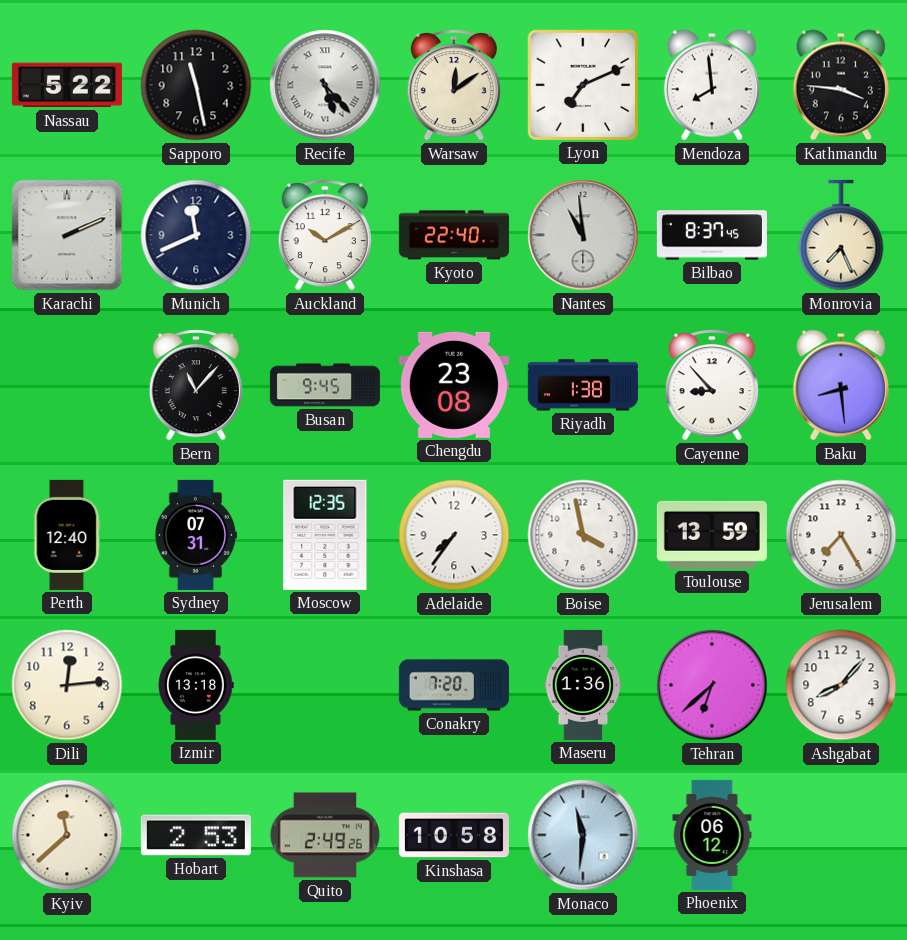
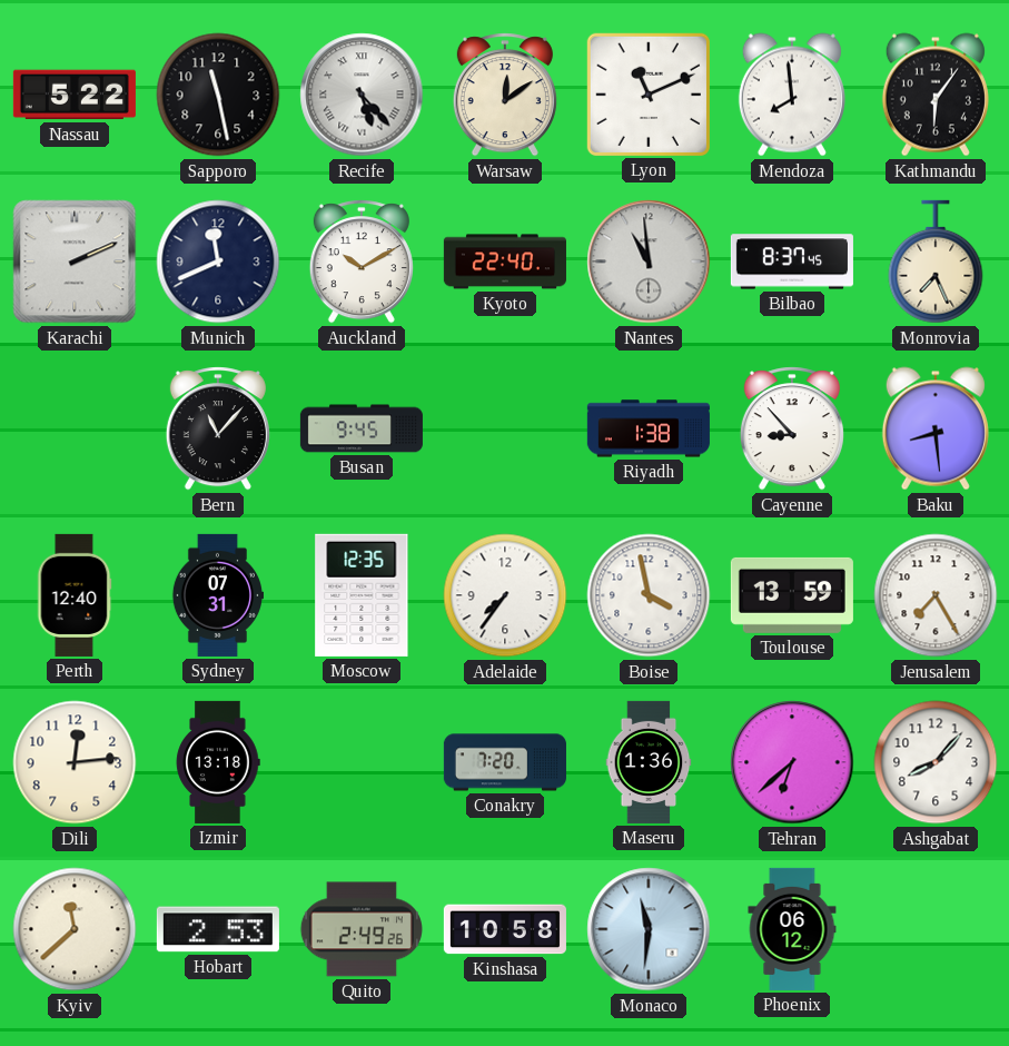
Lyon: 7:11 -> 11:11 (649, 95)
Kathmandu: 3:46 -> 6:06 (936, 95)
Chengdu: 23:08 -> none (454, 385)
